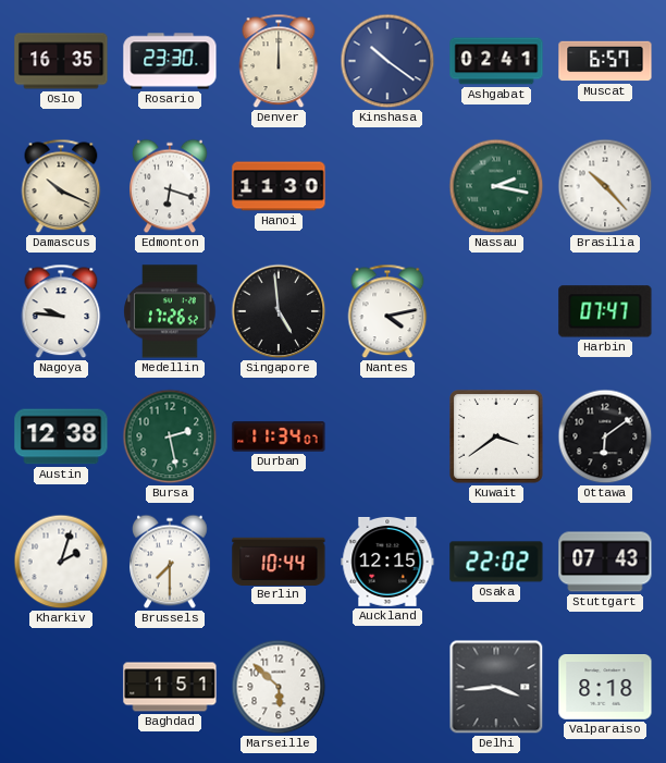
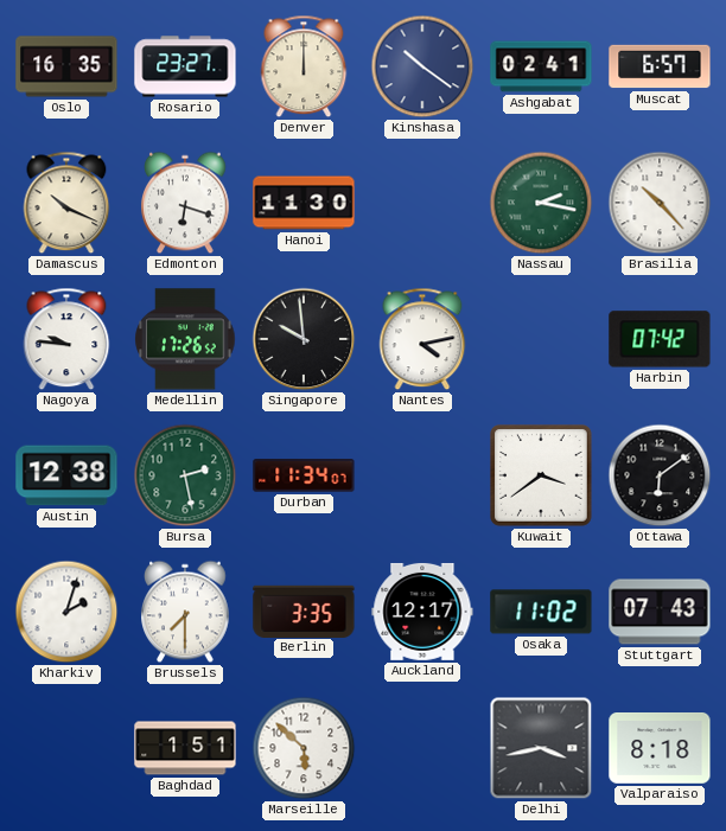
Rosario: 23:30 -> 23:27 (185, 66)
Singapore: 4:59 -> 9:59 (304, 339)
Harbin: 07:47 -> 07:42 (660, 339)
Berlin: 10:44 -> 3:35 (304, 611)
Auckland: 12:15 -> 12:17 (422, 612)
Osaka: 22:02 -> 11:02 (541, 612)
Delhi: 3:44 -> 3:43 (541, 748)
